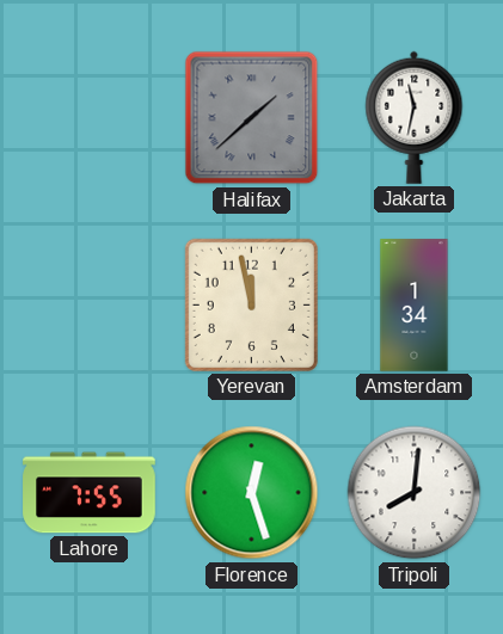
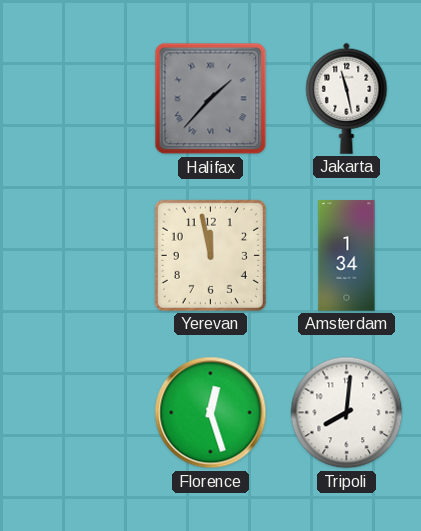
Halifax: 1:38 -> 1:37 (211, 99)
Jakarta: 11:32 -> 11:28 (347, 98)
Lahore: 7:55 -> none (90, 493)
